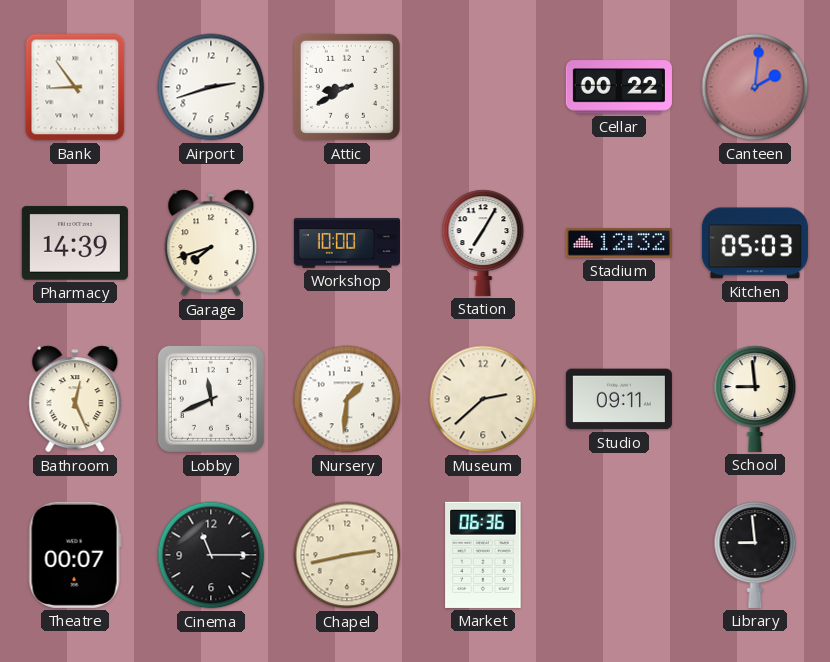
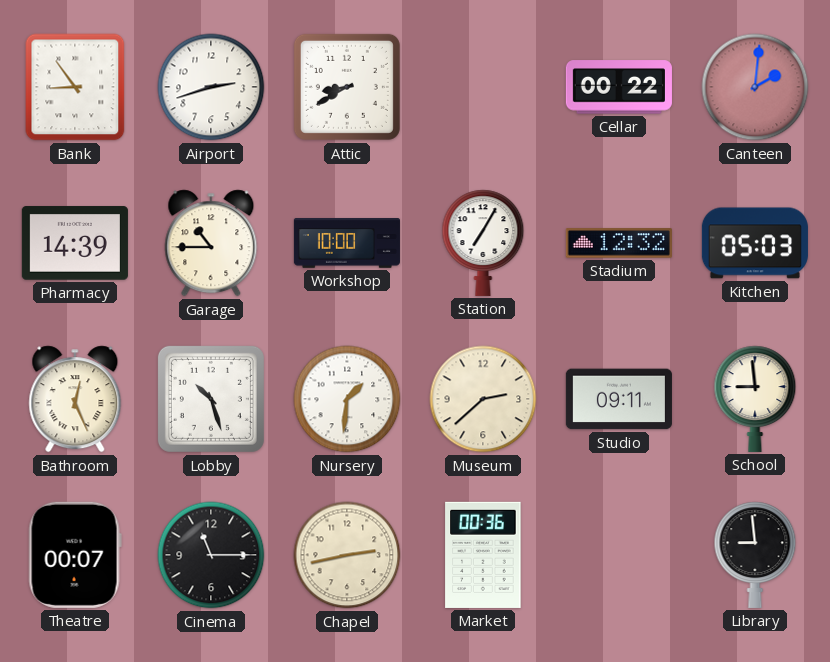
Garage: 7:42 -> 10:45 (211, 243)
Lobby: 11:41 -> 10:27 (211, 399)
Market: 06:36 -> 00:36 (483, 555)
